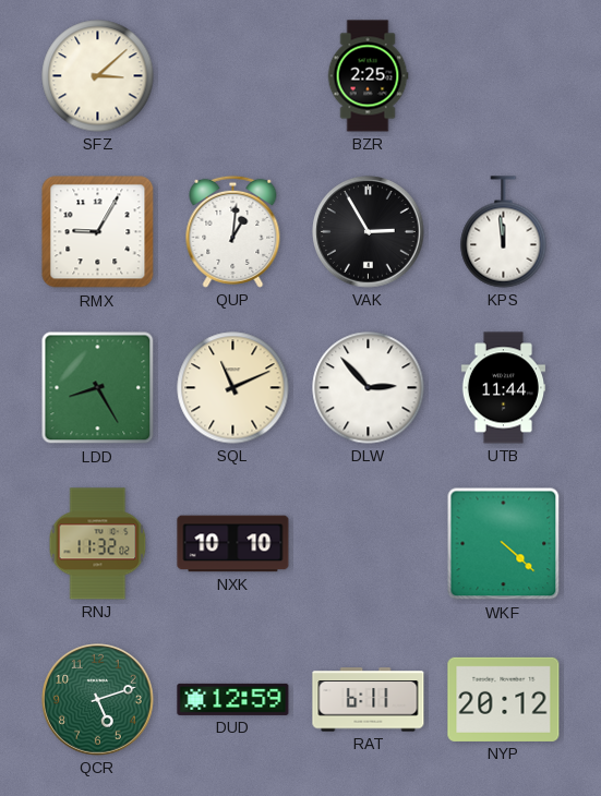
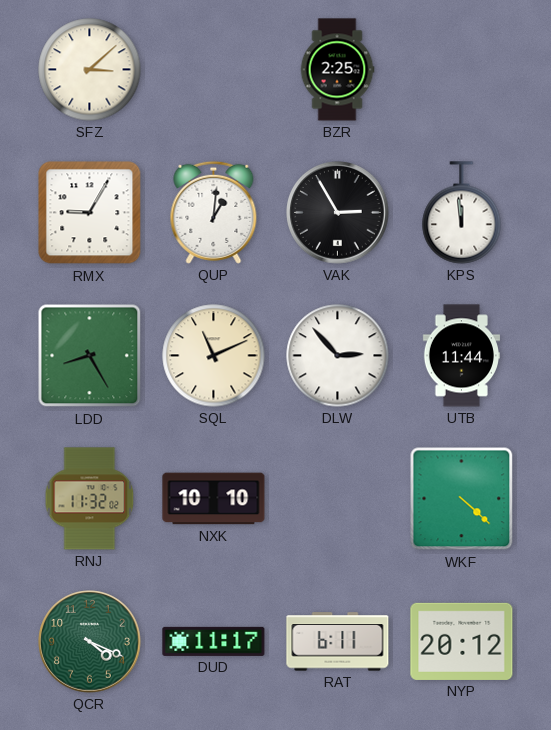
QCR: 5:12 -> 4:19 (90, 642)
DUD: 12:59 -> 11:17 (214, 641)
